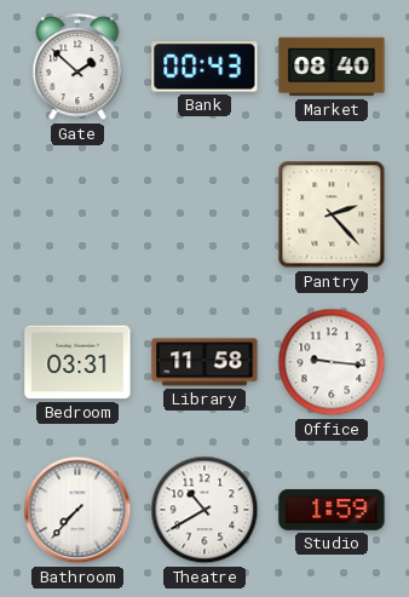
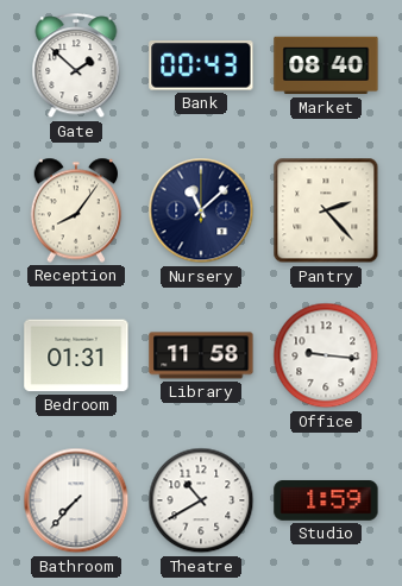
Reception: none -> 8:06 (76, 210)
Nursery: none -> 11:08 (201, 210)
Bedroom: 03:31 -> 01:31 (76, 355)
